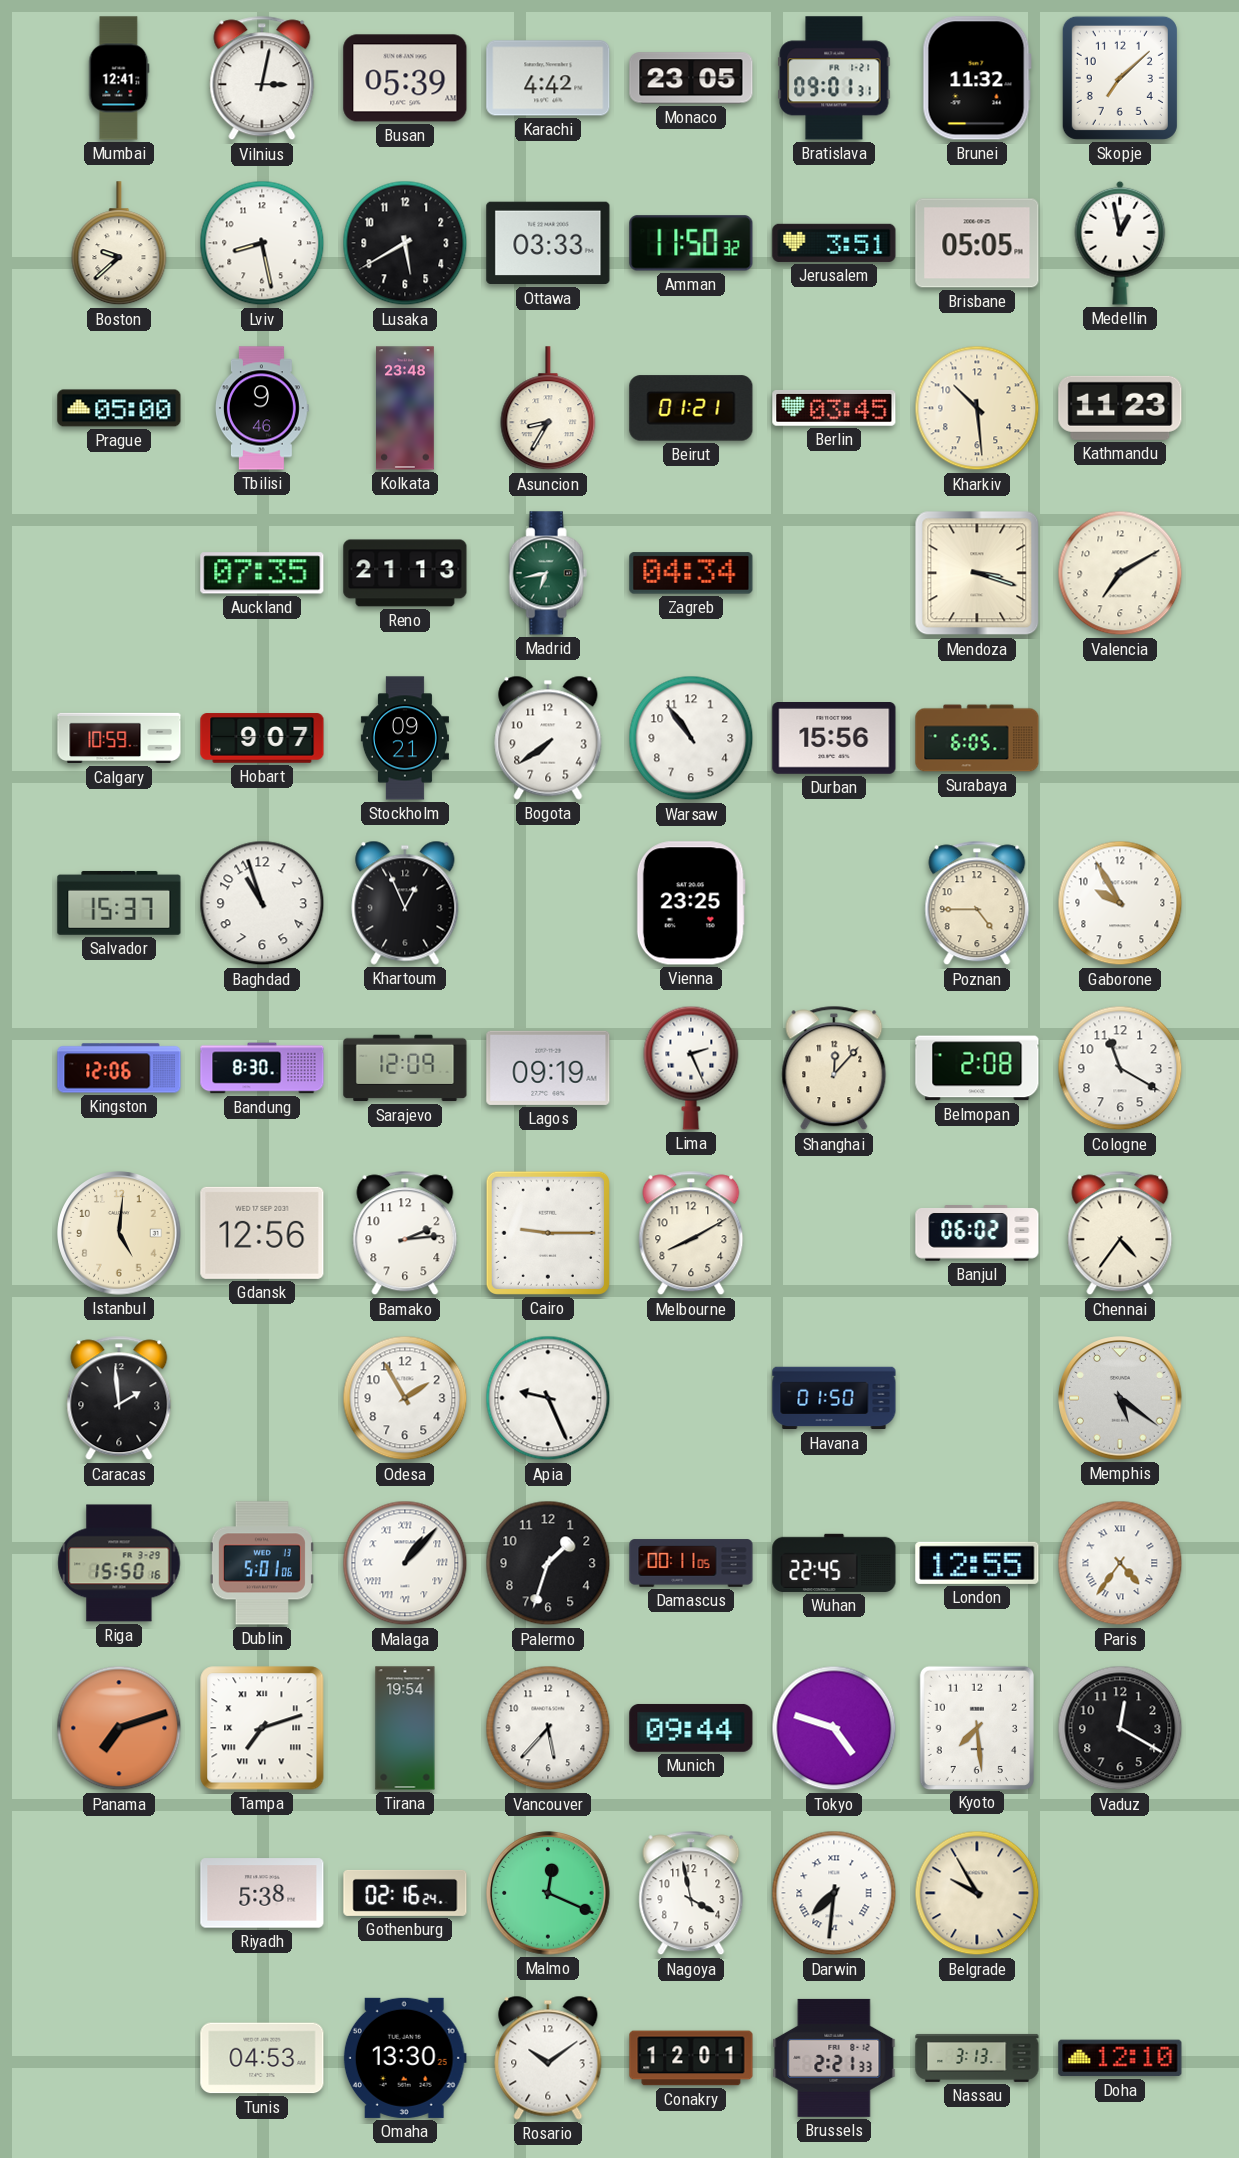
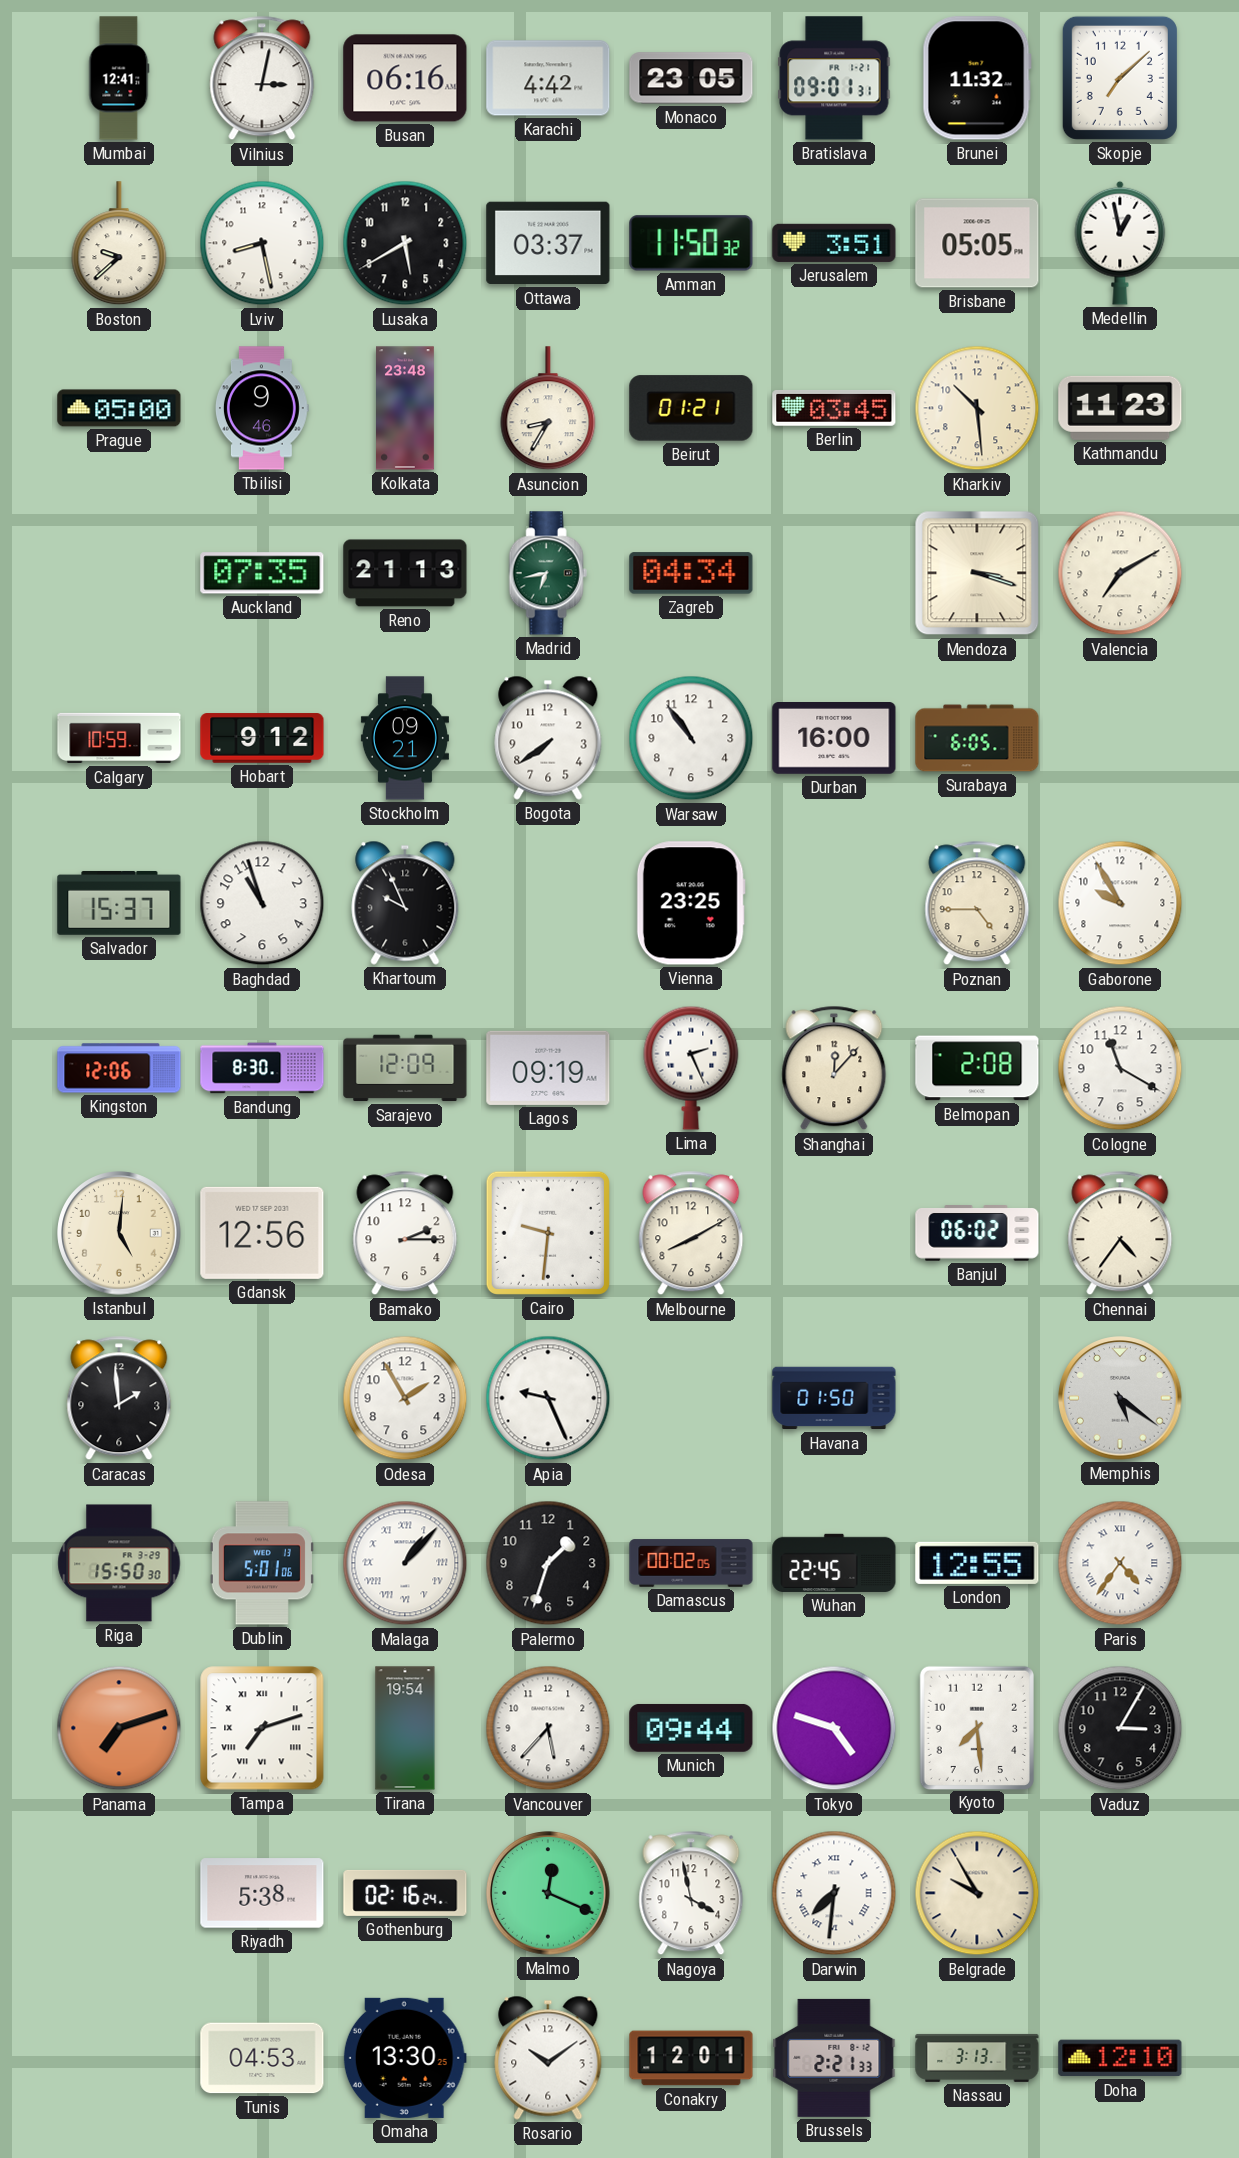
Busan: 05:39 -> 06:16 (405, 78)
Ottawa: 03:33 -> 03:37 (548, 243)
Hobart: 9:07 -> 9:12 (262, 738)
Durban: 15:56 -> 16:00 (834, 739)
Khartoum: 12:56 -> 9:56 (405, 903)
Bamako: 2:14 -> 2:15 (405, 1233)
Cairo: 9:15 -> 9:31 (548, 1233)
Riga: 15:50:16 -> 15:50:30 (119, 1563)
Damascus: 00:11 -> 00:02 (691, 1563)
Vaduz: 12:20 -> 3:05 (1120, 1728)
